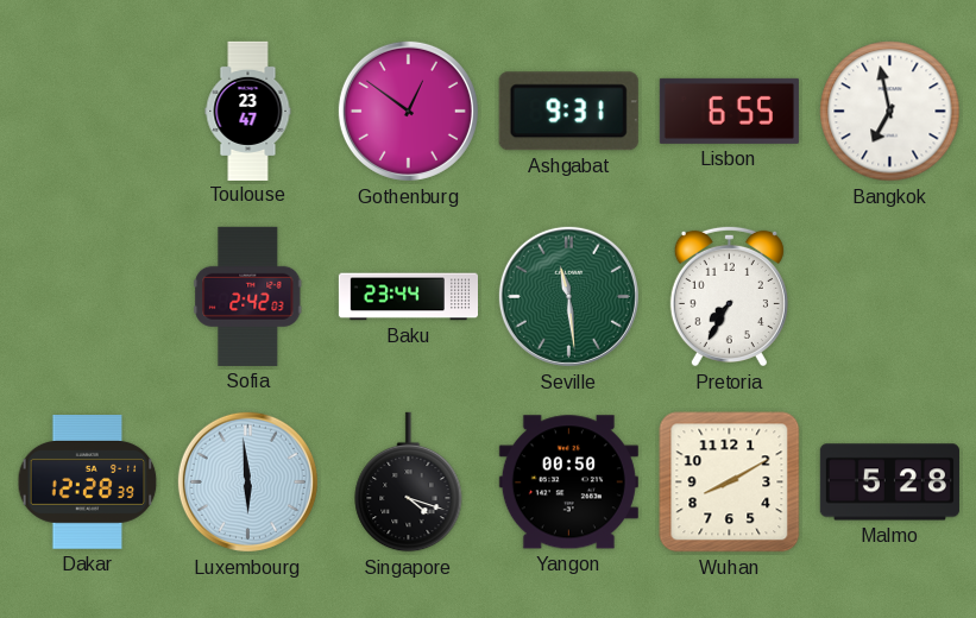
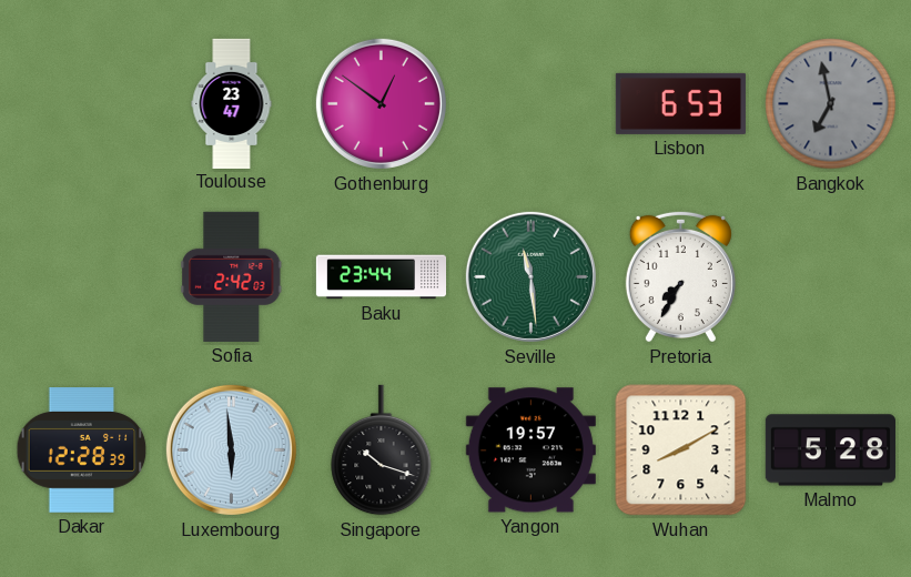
Ashgabat: 9:31 -> none (568, 112)
Lisbon: 6:55 -> 6:53 (680, 103)
Bangkok dial: white -> grey (831, 104)
Singapore: 4:18 -> 10:18 (382, 451)
Yangon: 00:50 -> 19:57 (530, 451)
